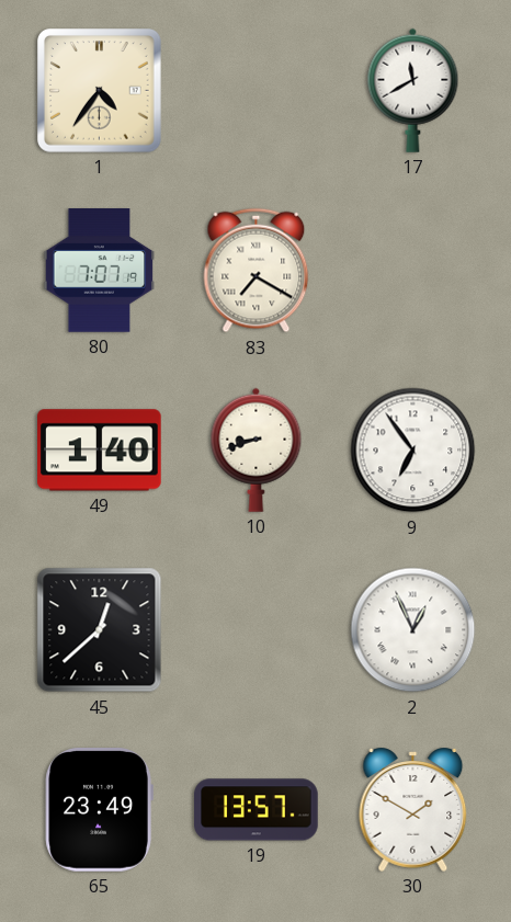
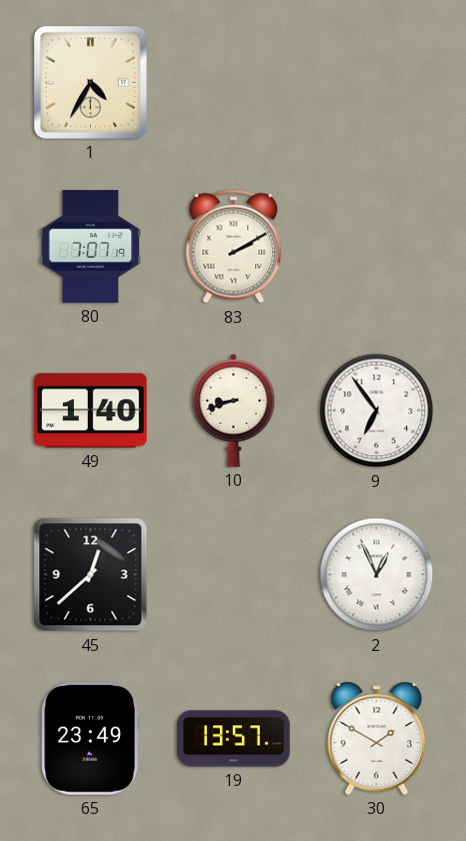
1: 4:36 -> 4:35 (91, 83)
17: 11:40 -> none (413, 90)
83: 7:20 -> 2:10 (234, 247)
